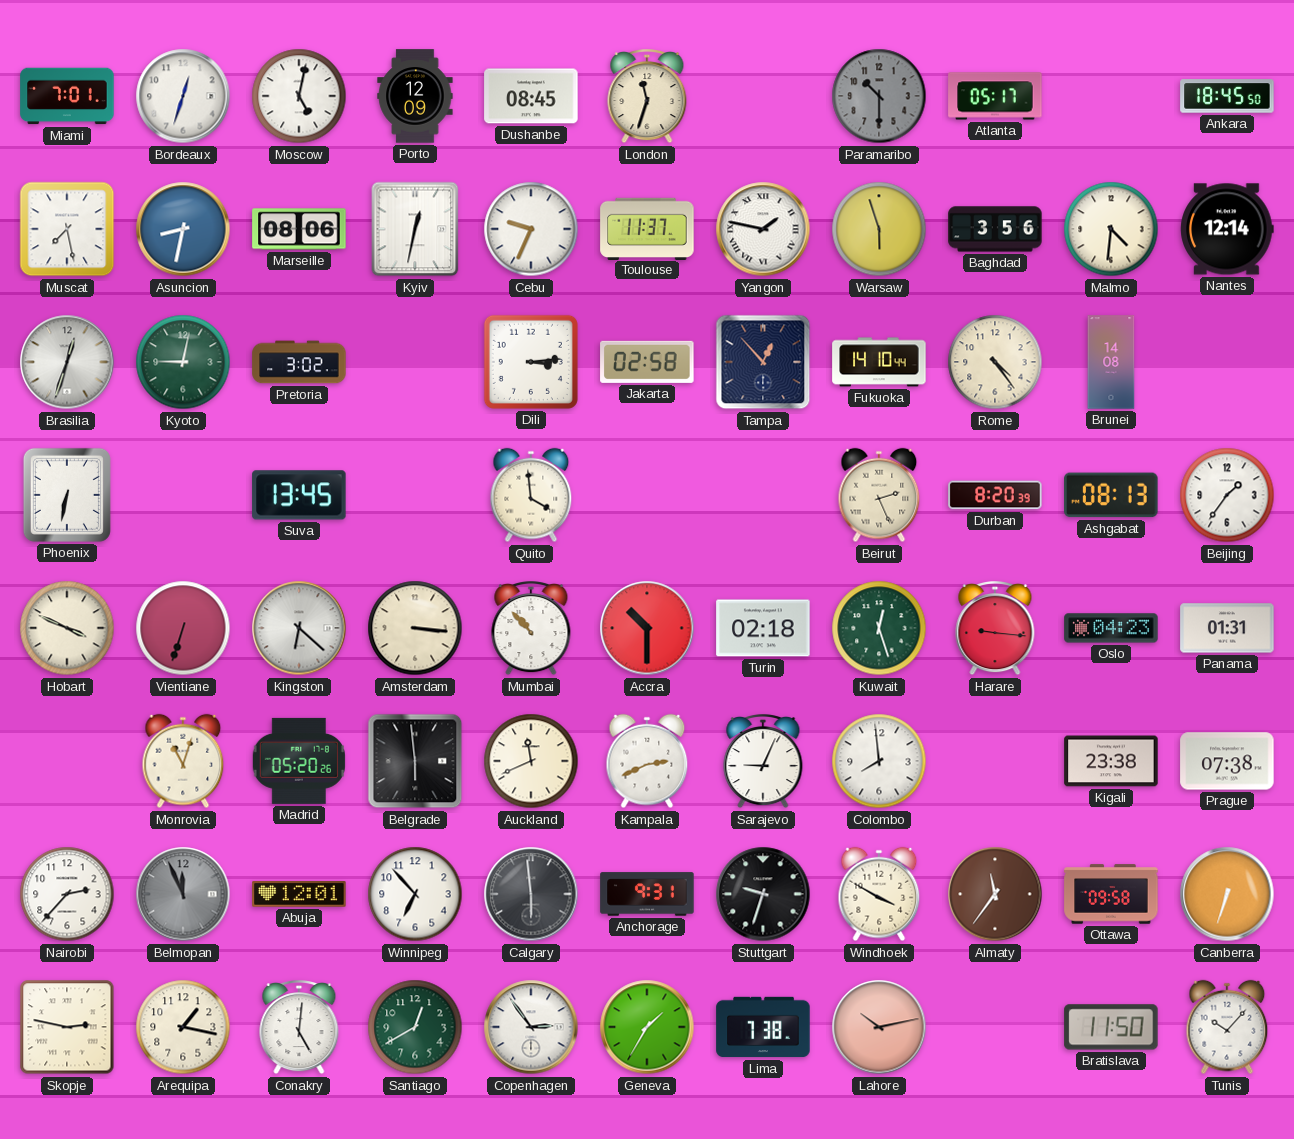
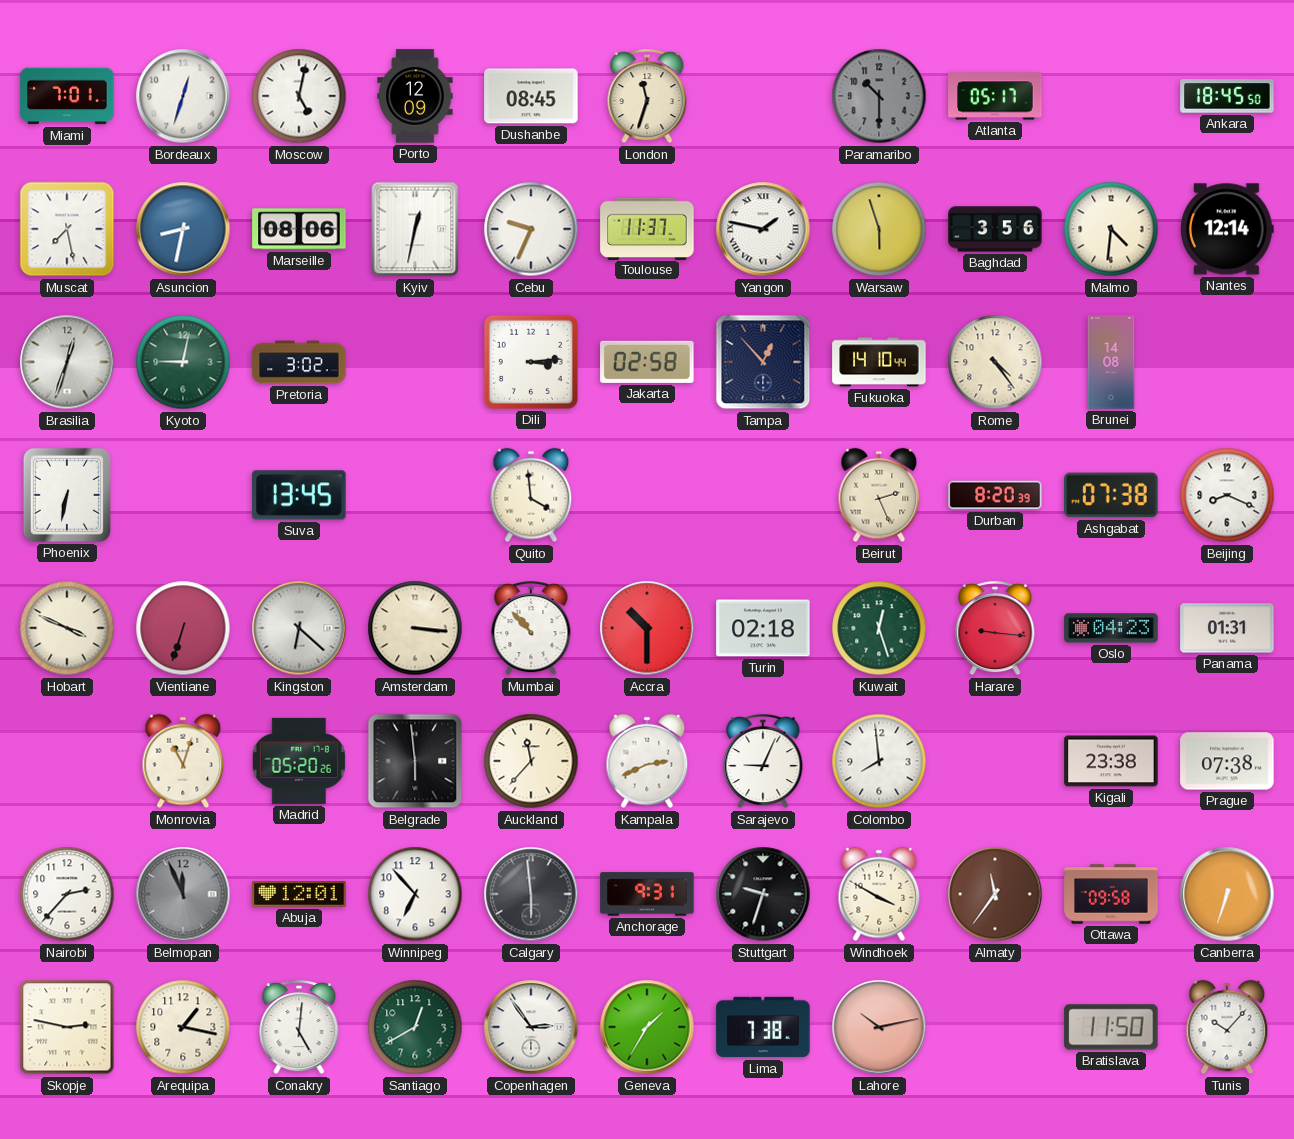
Ashgabat: 08:13 -> 07:38 (1111, 495)
Beijing: 1:36 -> 8:19 (1227, 495)
Auckland: 11:41 -> 11:37 (531, 761)
